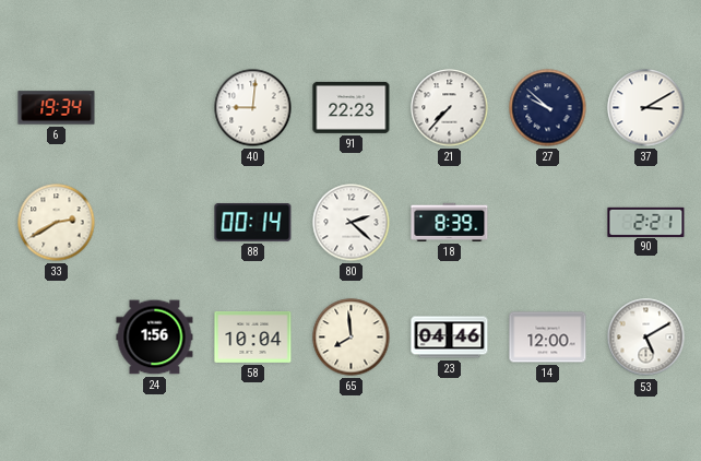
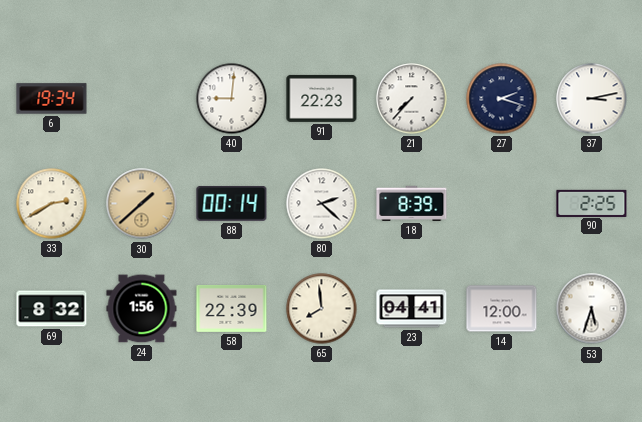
27: 9:52 -> 2:18 (502, 99)
37: 3:10 -> 3:13 (592, 99)
30: none -> 1:38 (142, 204)
90: 2:21 -> 2:25 (592, 203)
69: none -> 8:32 (52, 309)
58: 10:04 -> 22:39 (232, 309)
23: 04:46 -> 04:41 (412, 309)
53: 5:10 -> 5:33 (592, 309)
